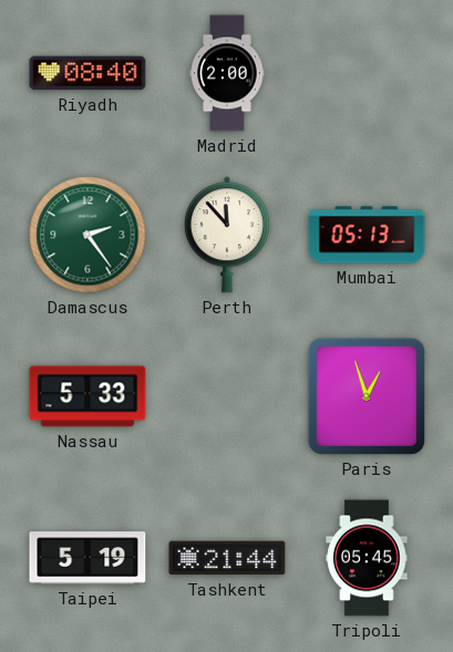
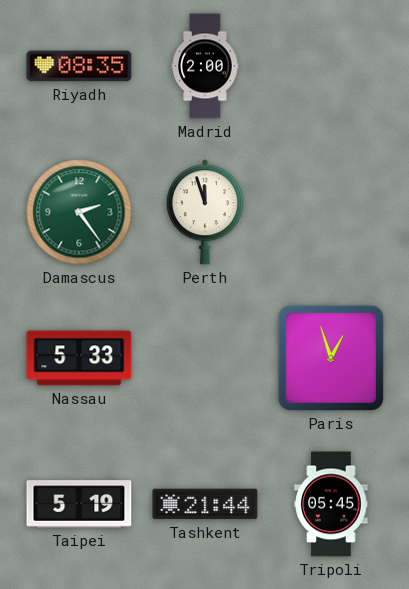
Riyadh: 08:40 -> 08:35 (79, 66)
Perth: 11:53 -> 11:57 (205, 212)
Mumbai: 05:13 -> none (367, 235)
